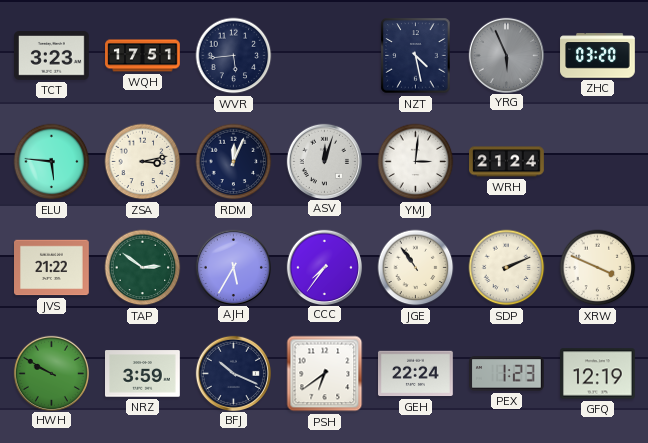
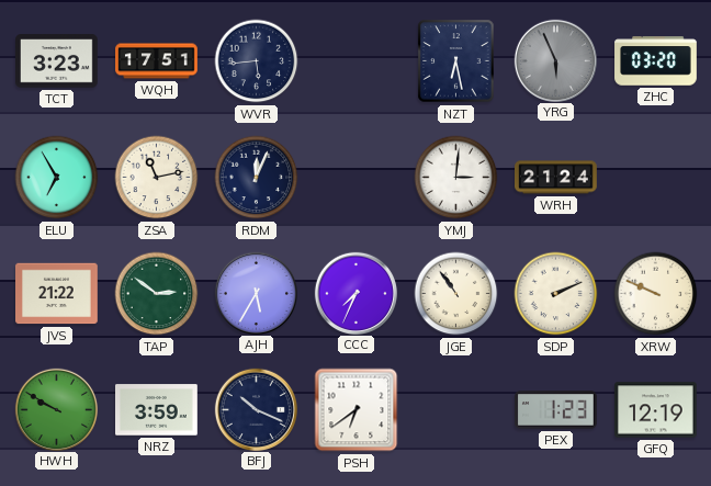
NZT: 4:28 -> 6:28 (456, 61)
ELU: 5:46 -> 6:55 (57, 178)
ZSA: 3:13 -> 11:13 (157, 178)
ASV: 12:03 -> none (324, 161)
CCC: 7:36 -> 7:34 (356, 293)
XRW: 3:49 -> 9:49 (656, 294)
GEH: 22:24 -> none (416, 374)
